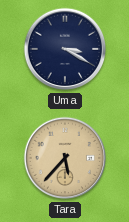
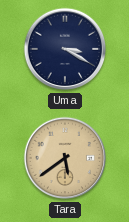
Tara: 5:37 -> 5:39 (65, 158)
